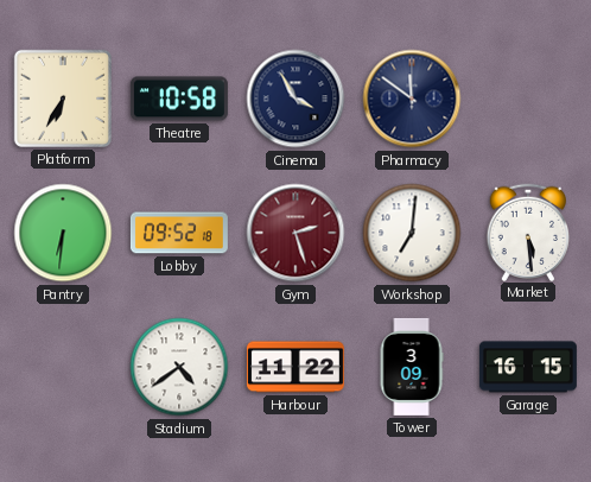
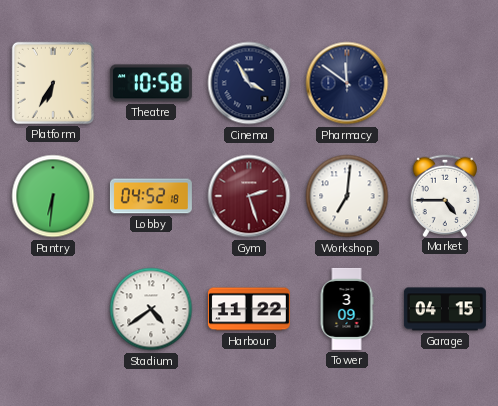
Lobby: 09:52 -> 04:52 (151, 196)
Market: 5:29 -> 4:45 (445, 195)
Garage: 16:15 -> 04:15 (445, 309)
